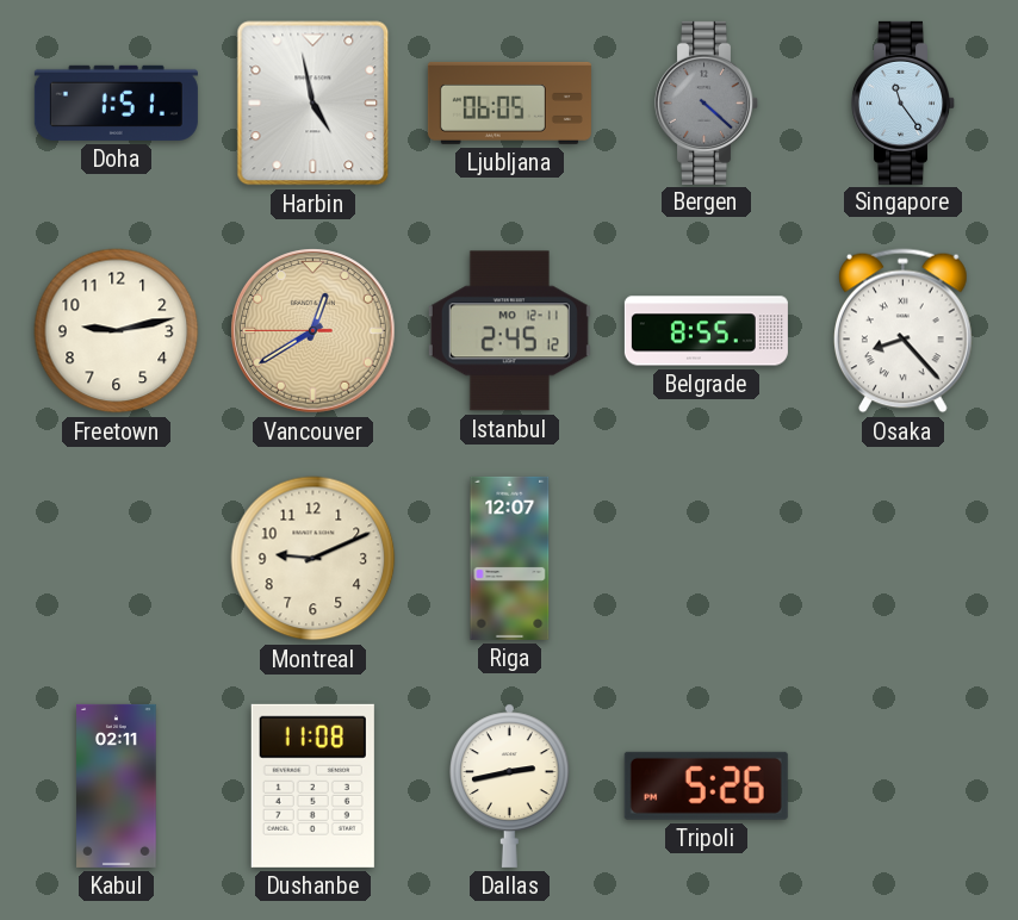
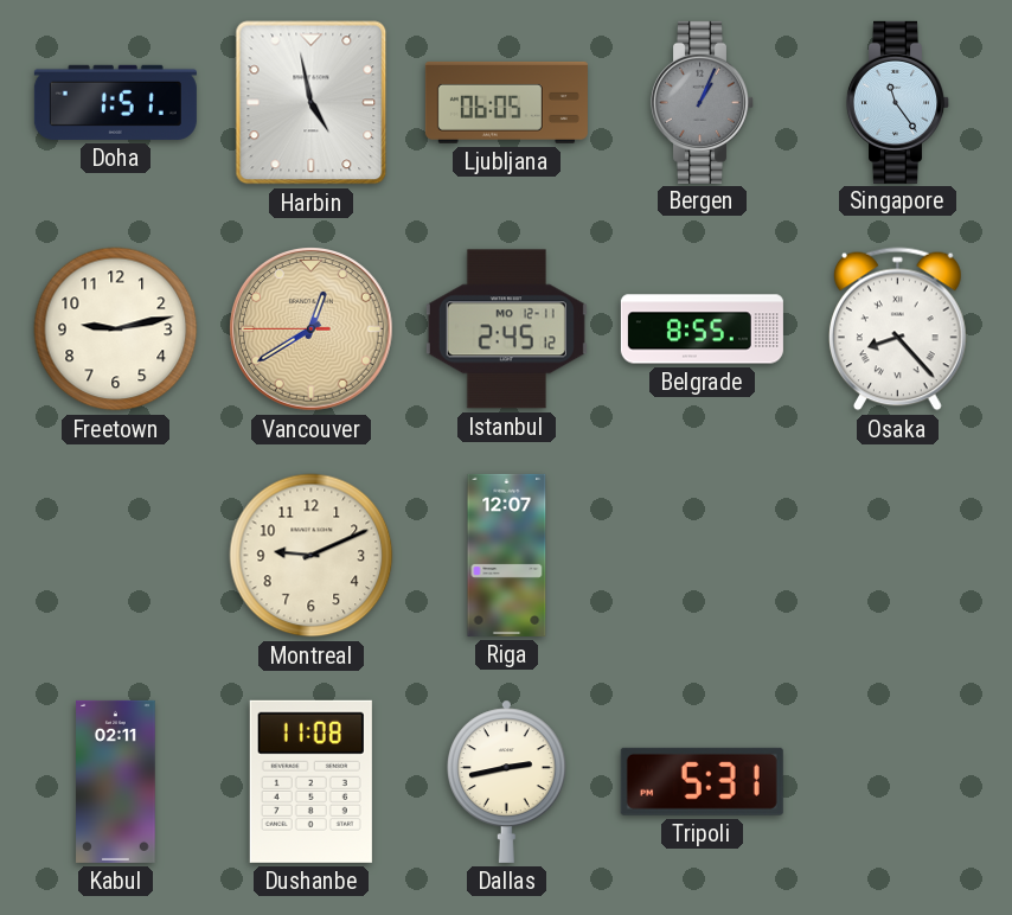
Bergen: 4:22 -> 1:04 (702, 102)
Tripoli: 5:26 -> 5:31 (702, 781)
